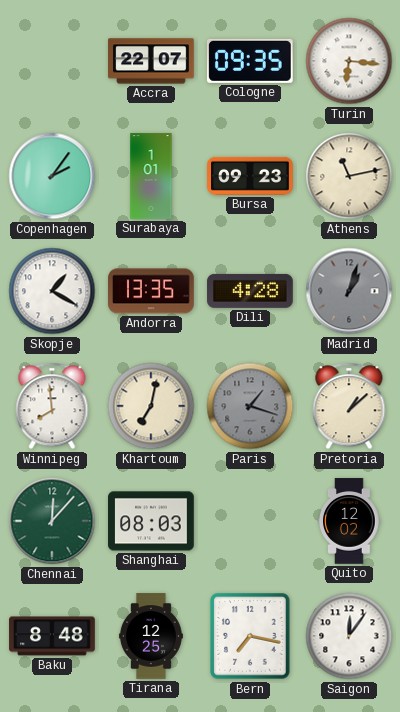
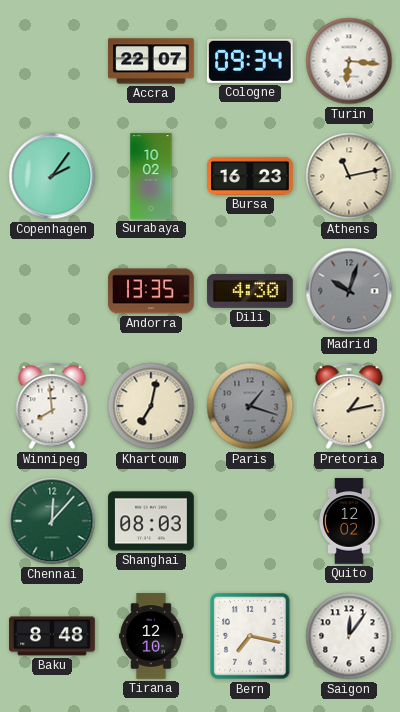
Cologne: 09:35 -> 09:34 (250, 61)
Surabaya: 1:01 -> 10:02 (151, 176)
Bursa: 09:23 -> 16:23 (250, 176)
Skopje: 1:20 -> none (52, 291)
Dili: 4:28 -> 4:30 (250, 291)
Madrid: 1:03 -> 10:03 (349, 291)
Pretoria: 1:08 -> 1:13 (349, 406)
Tirana: 12:25 -> 12:10 (151, 636)
